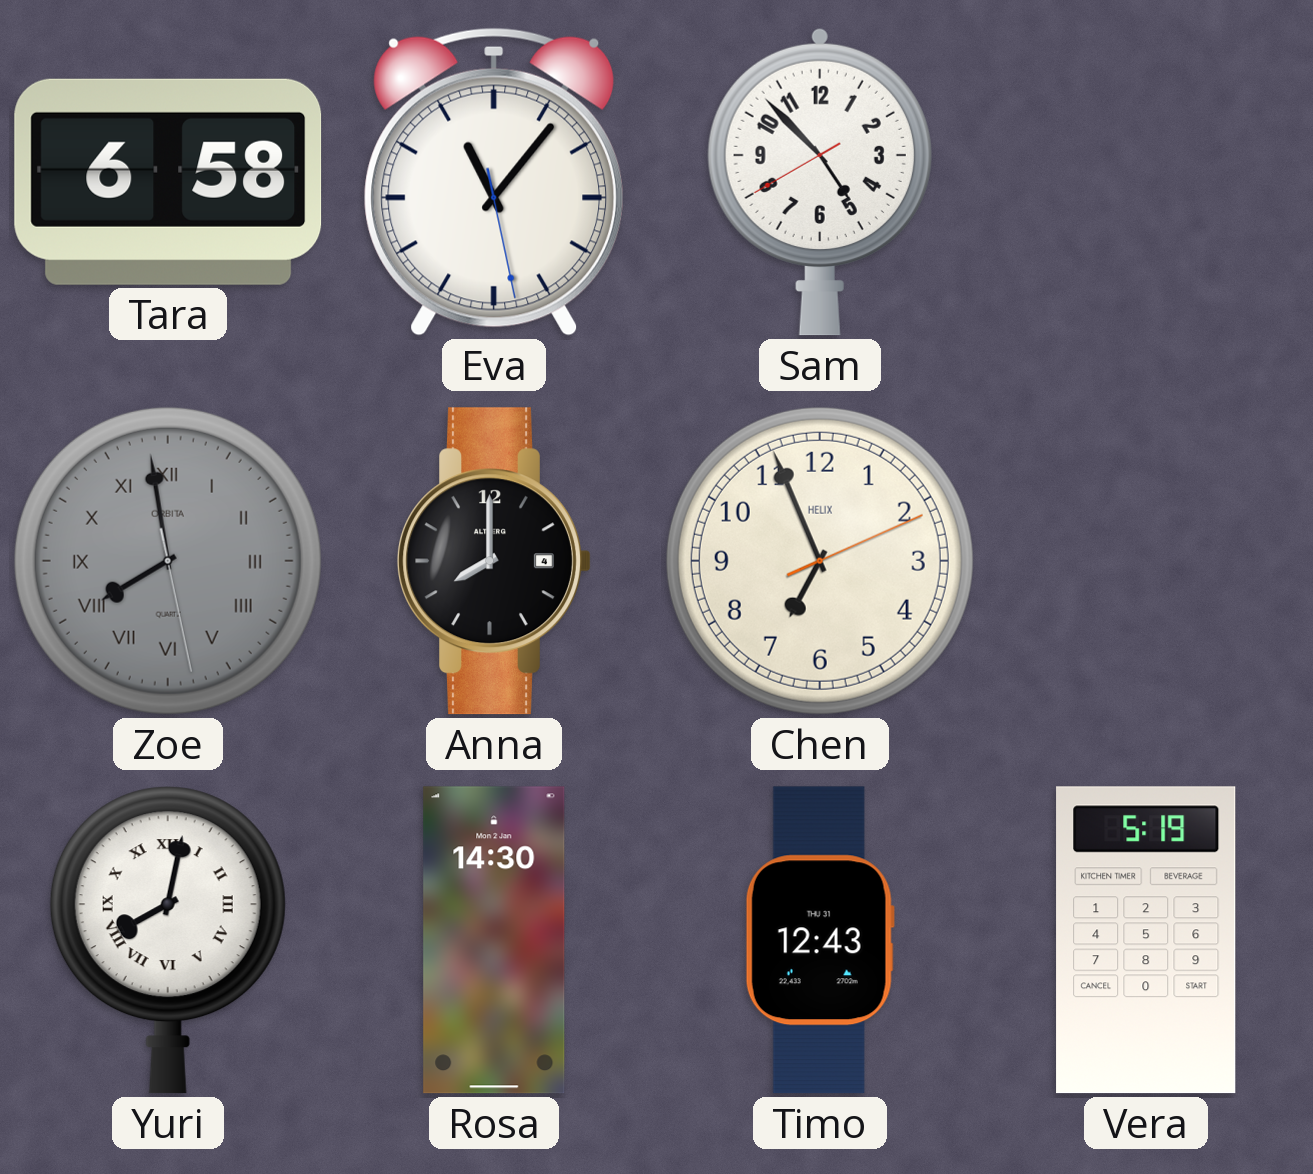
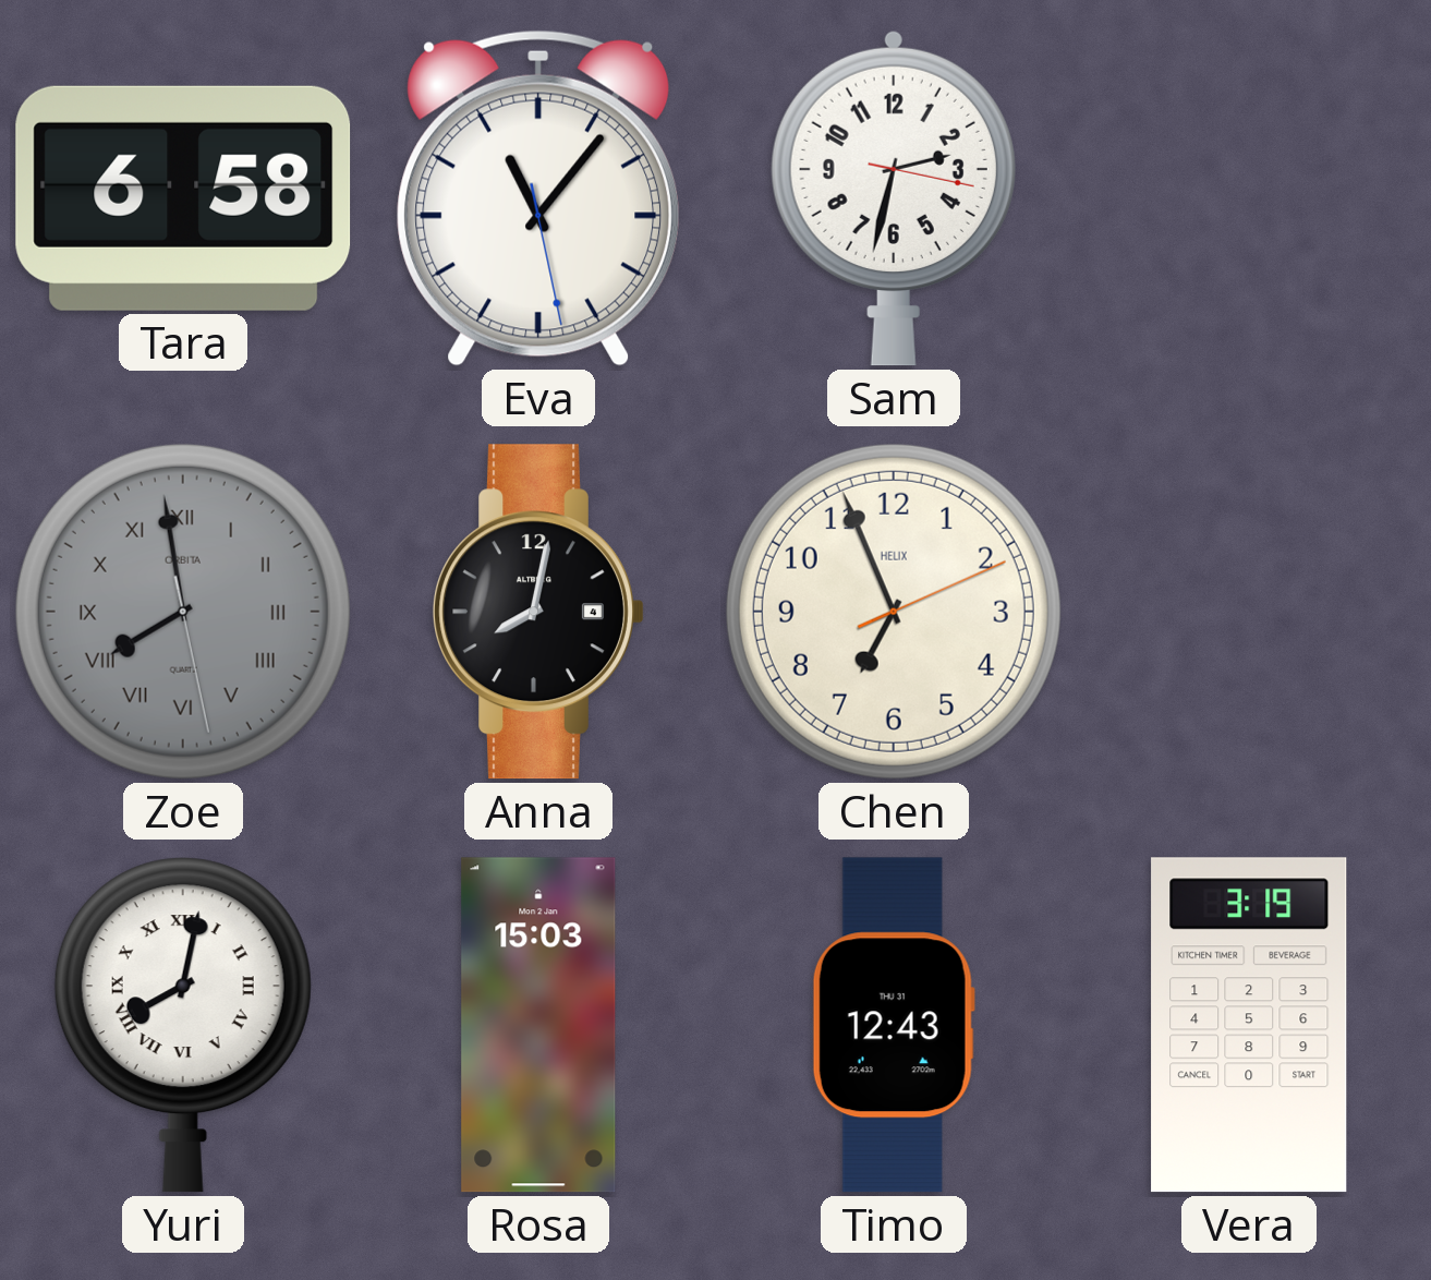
Sam: 4:52 -> 2:32 (894, 198)
Anna: 8:00 -> 8:02 (538, 612)
Rosa: 14:30 -> 15:03 (538, 1025)
Vera: 5:19 -> 3:19 (1249, 1025)
